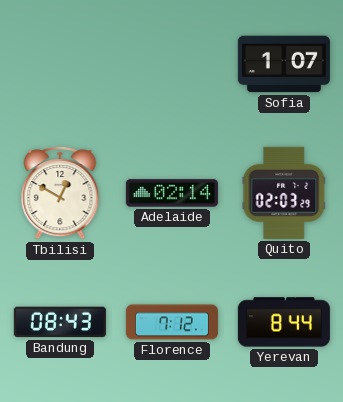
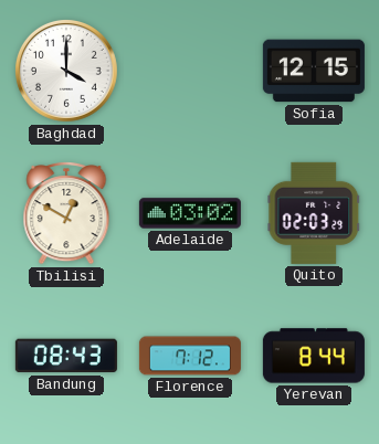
Baghdad: none -> 4:00 (66, 71)
Sofia: 1:07 -> 12:15 (314, 71)
Adelaide: 02:14 -> 03:02 (190, 213)
